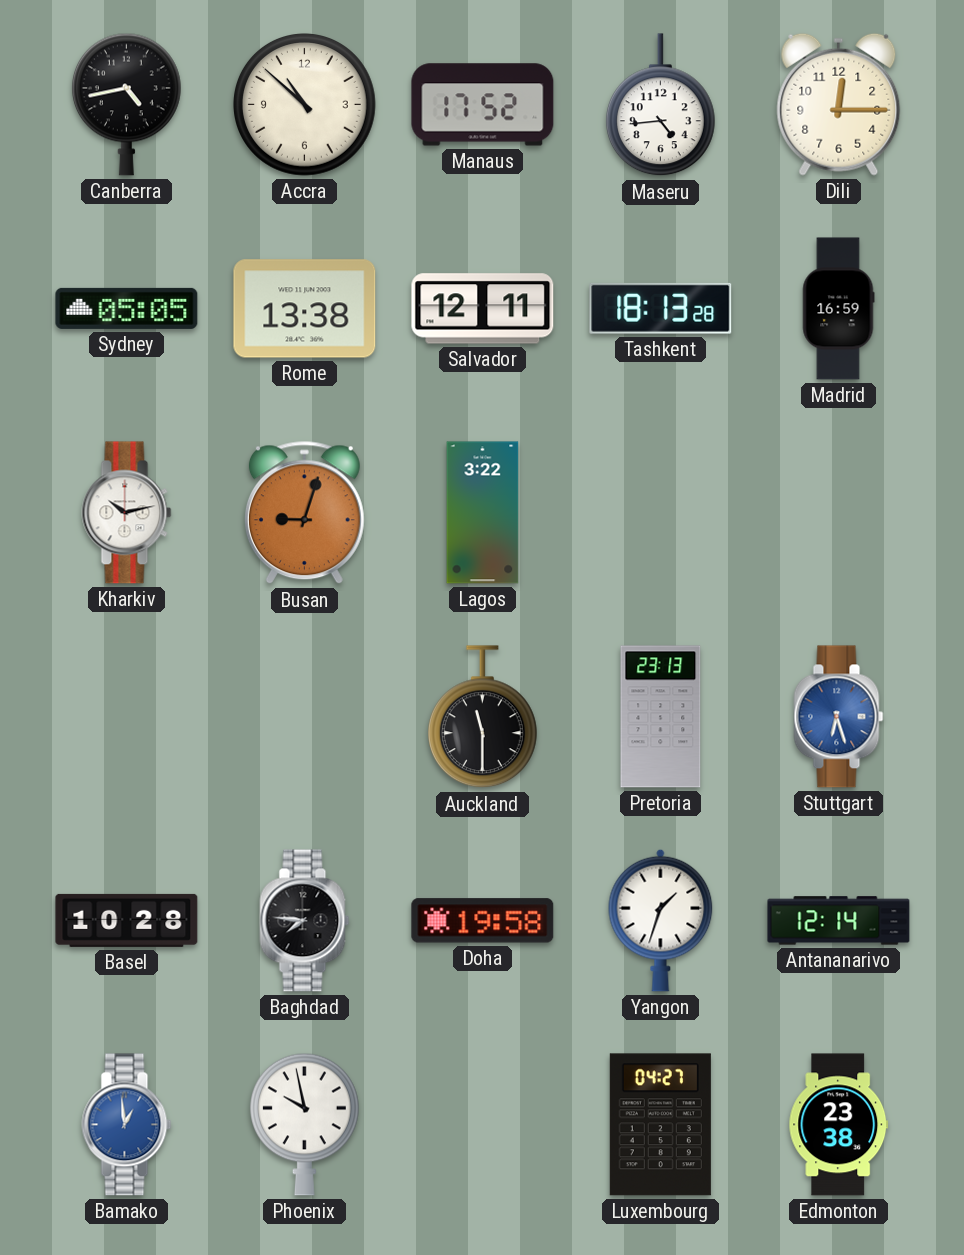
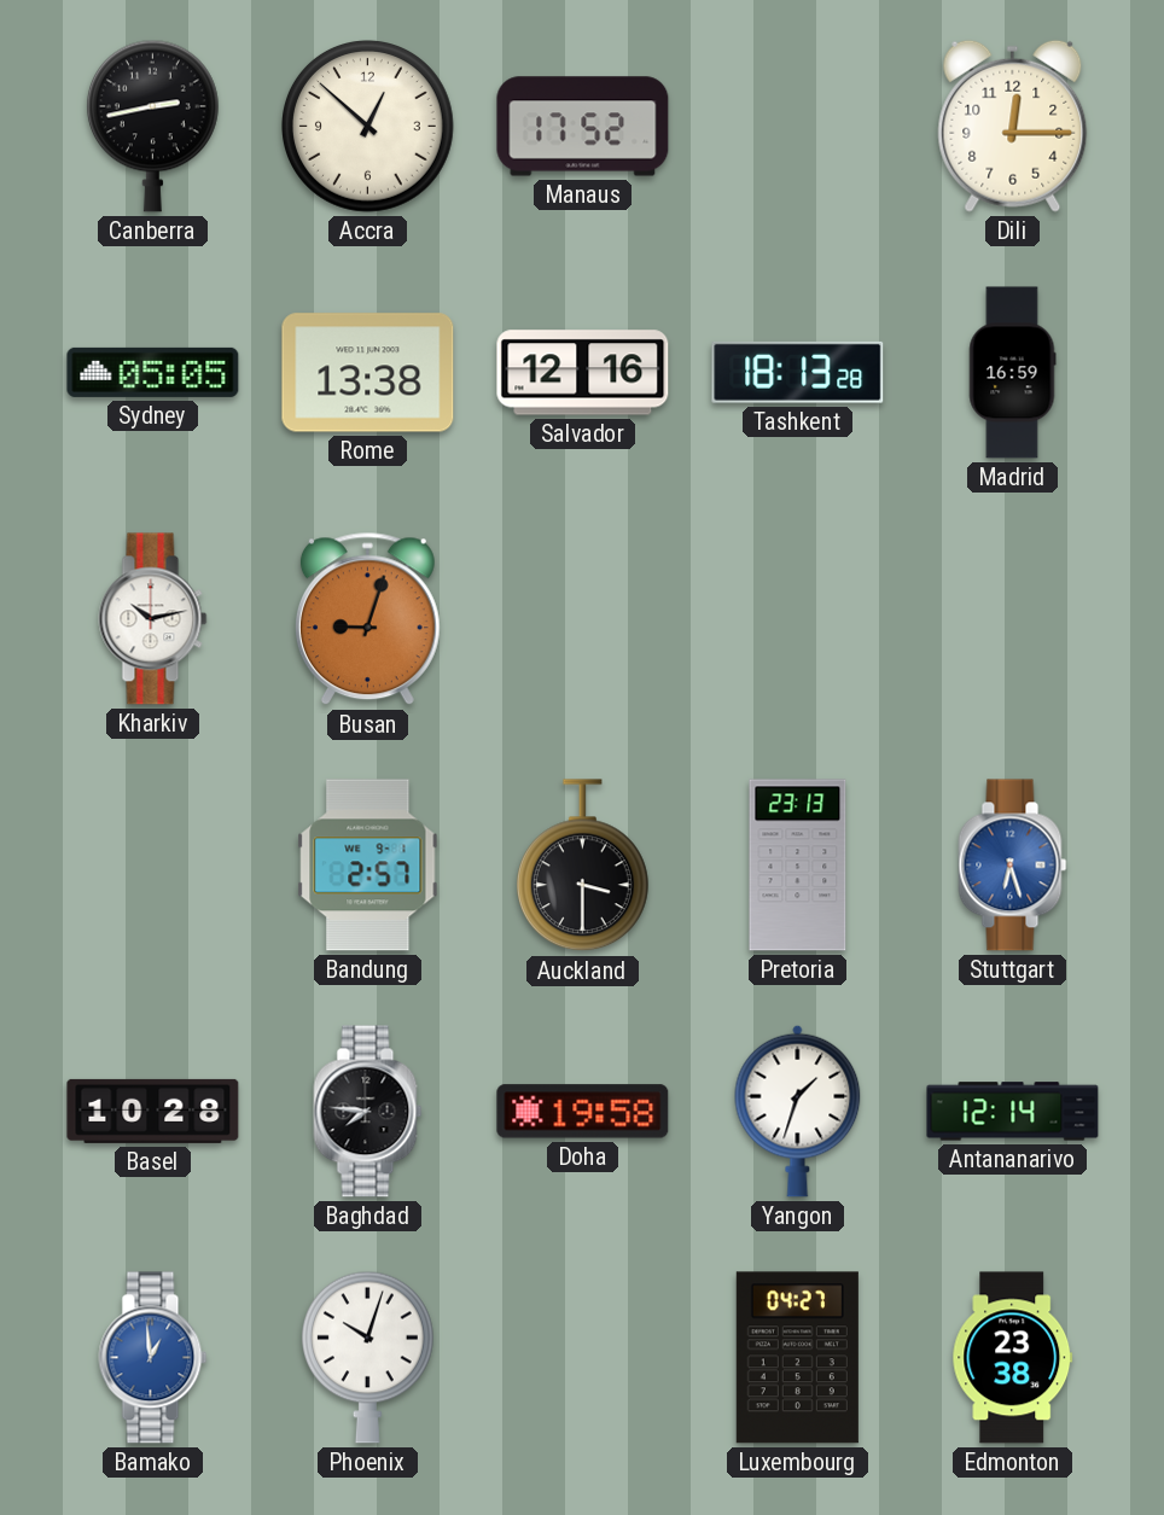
Canberra: 4:43 -> 2:43 (152, 126)
Accra: 10:52 -> 12:52 (368, 127)
Maseru: 4:44 -> none (660, 105)
Salvador: 12:11 -> 12:16 (583, 373)
Lagos: 3:22 -> none (483, 513)
Bandung: none -> 2:57 (368, 866)
Auckland: 11:30 -> 3:30 (582, 866)
Phoenix: 9:58 -> 10:03 (367, 1357)
